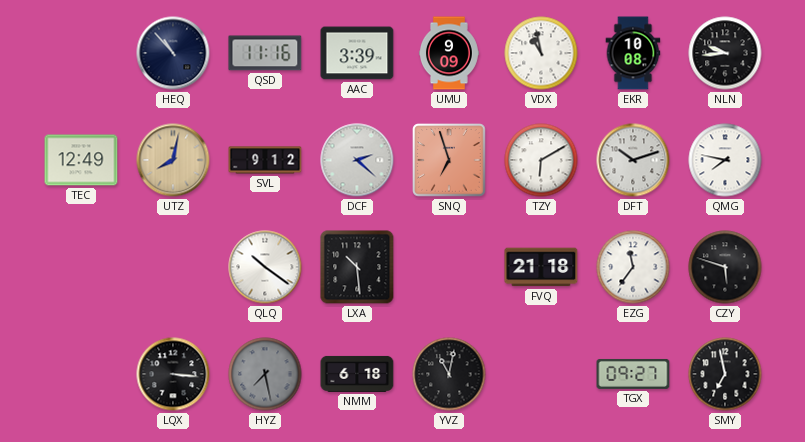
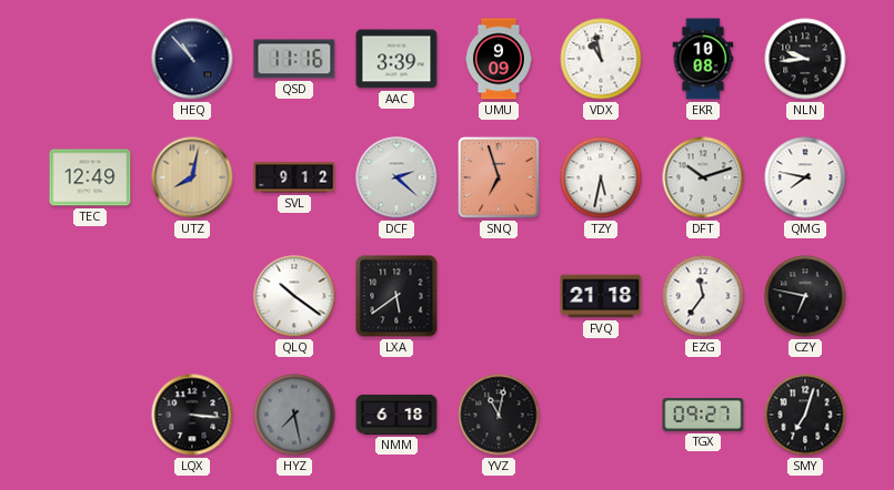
TZY: 6:10 -> 5:32 (601, 177)
LXA: 10:29 -> 5:39 (396, 296)
CZY: 5:48 -> 6:47 (805, 296)
SMY: 6:58 -> 7:03 (805, 415)
